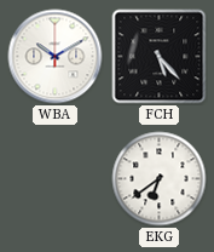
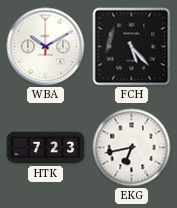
HTK: none -> 7:23 (46, 148)
EKG: 6:39 -> 6:43 (132, 148)
